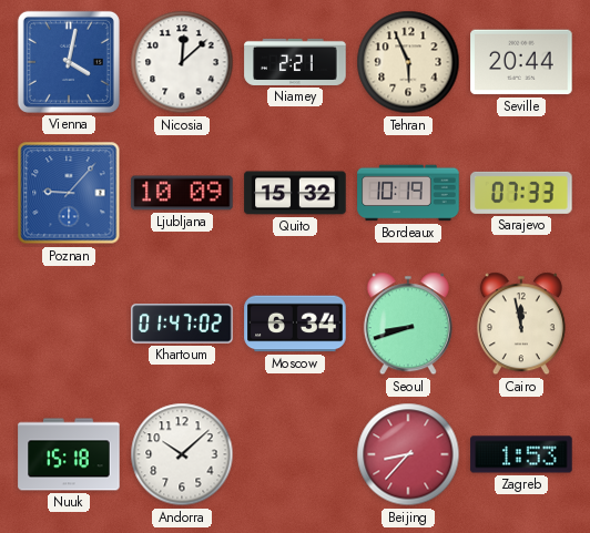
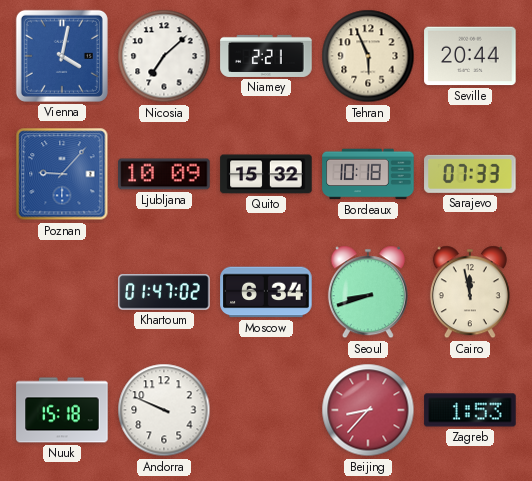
Nicosia: 12:08 -> 7:08 (164, 56)
Bordeaux: 10:19 -> 10:18 (368, 174)
Andorra: 10:08 -> 9:49 (164, 410)
